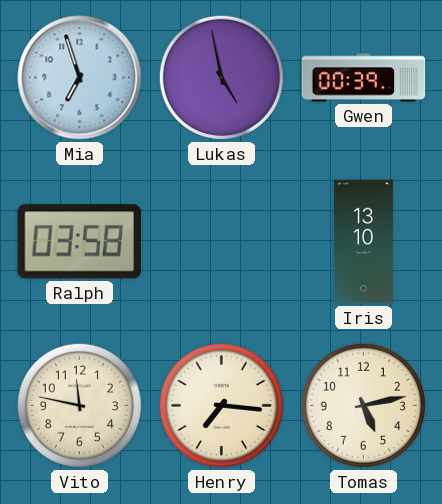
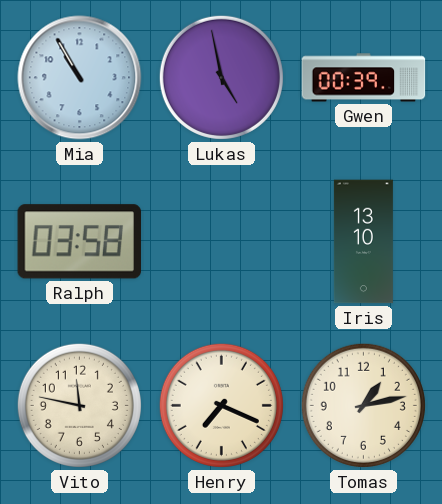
Mia: 6:57 -> 10:55 (80, 78)
Henry: 7:16 -> 7:19 (221, 405)
Tomas: 5:13 -> 1:13 (363, 405)
